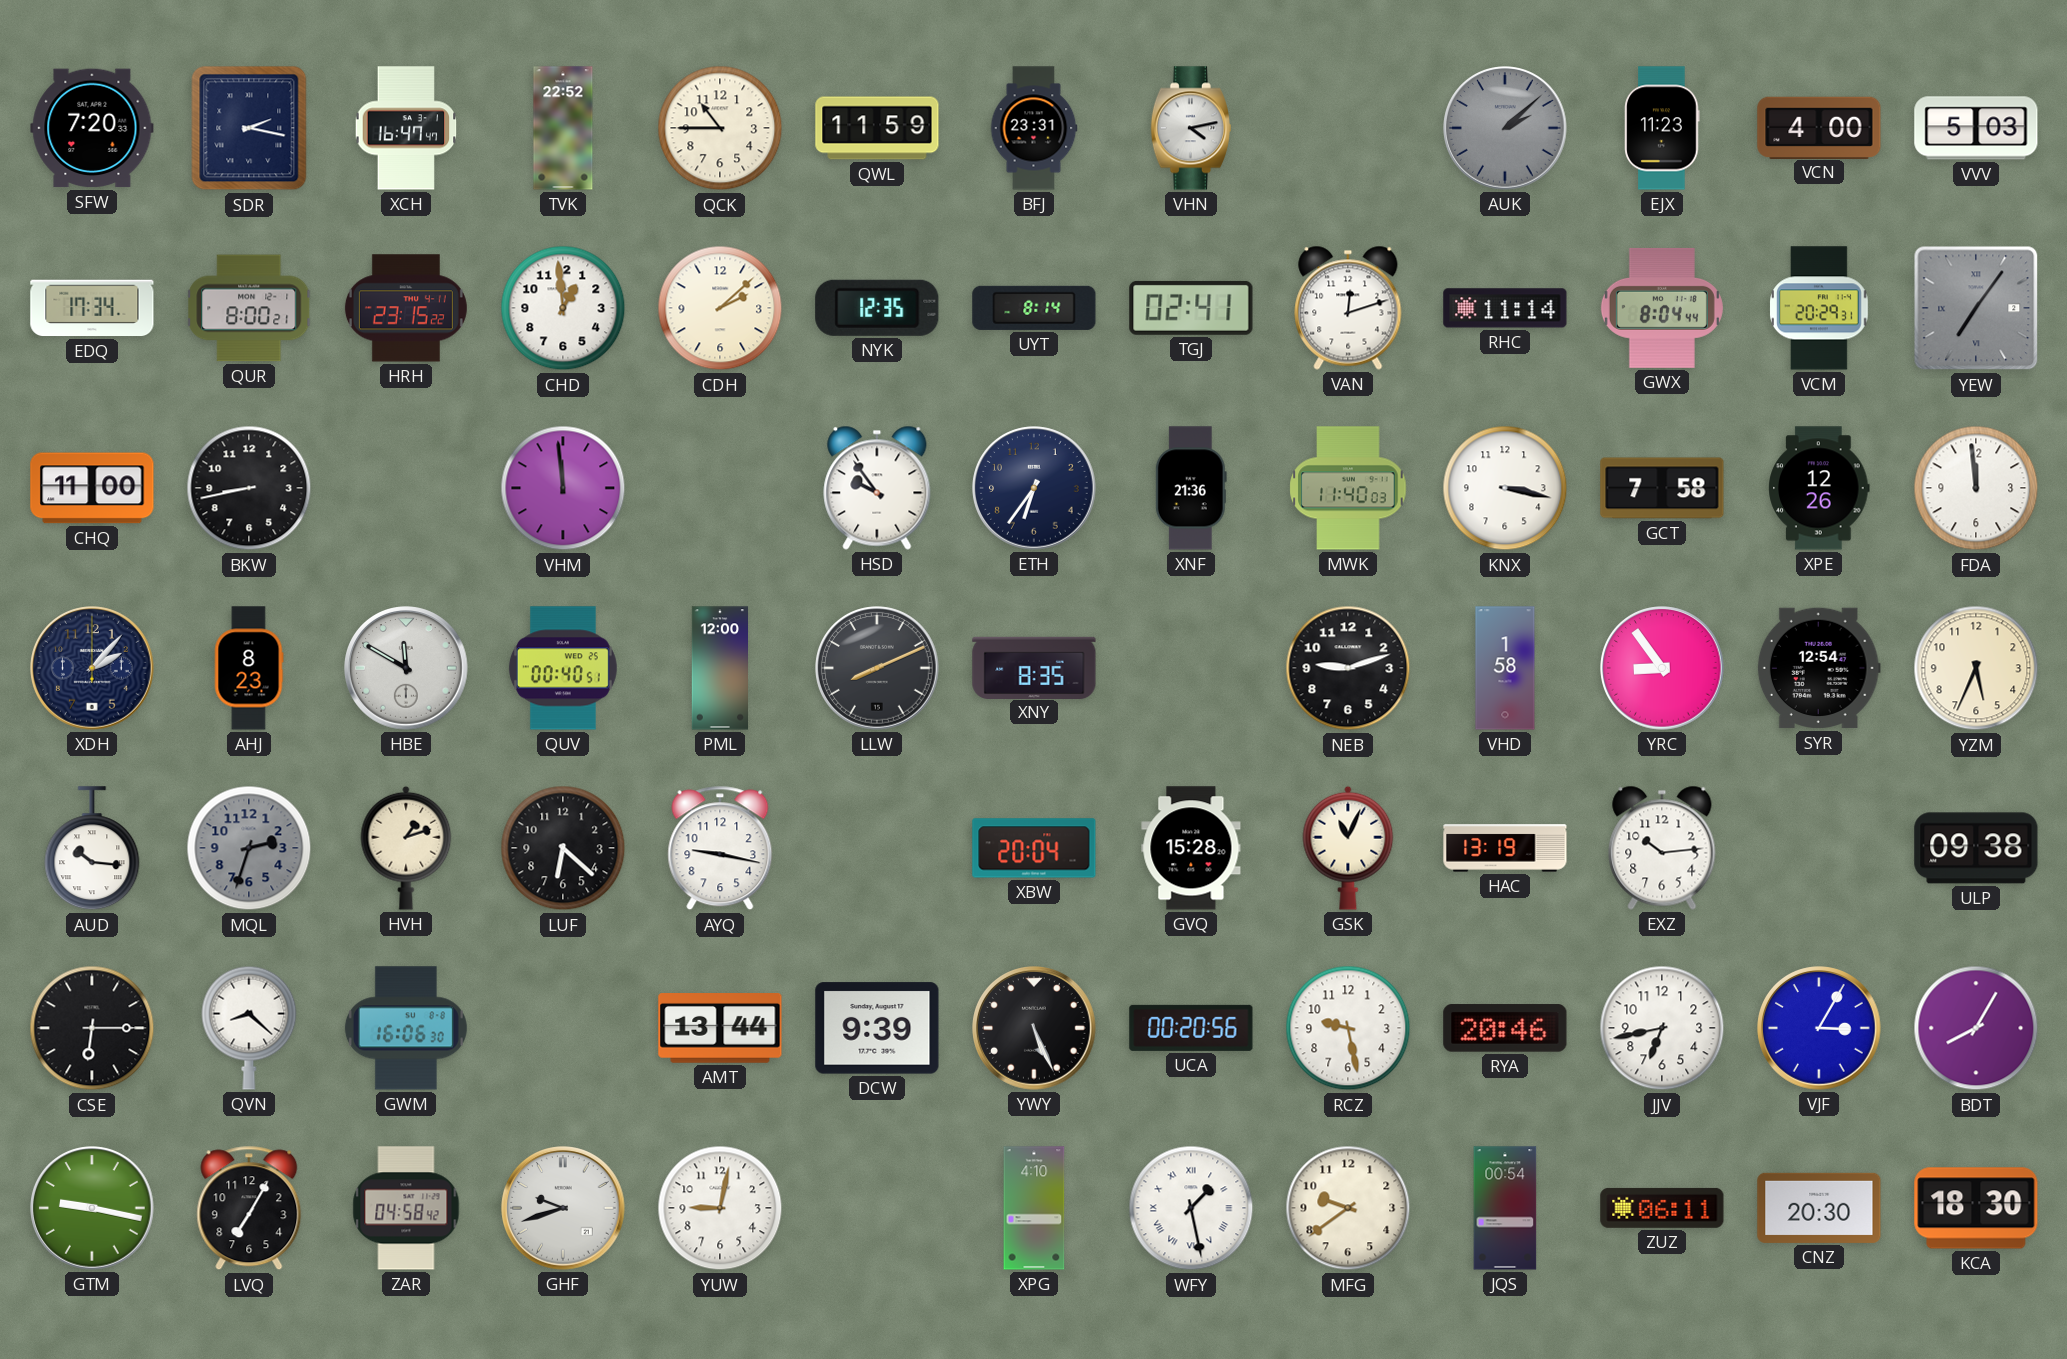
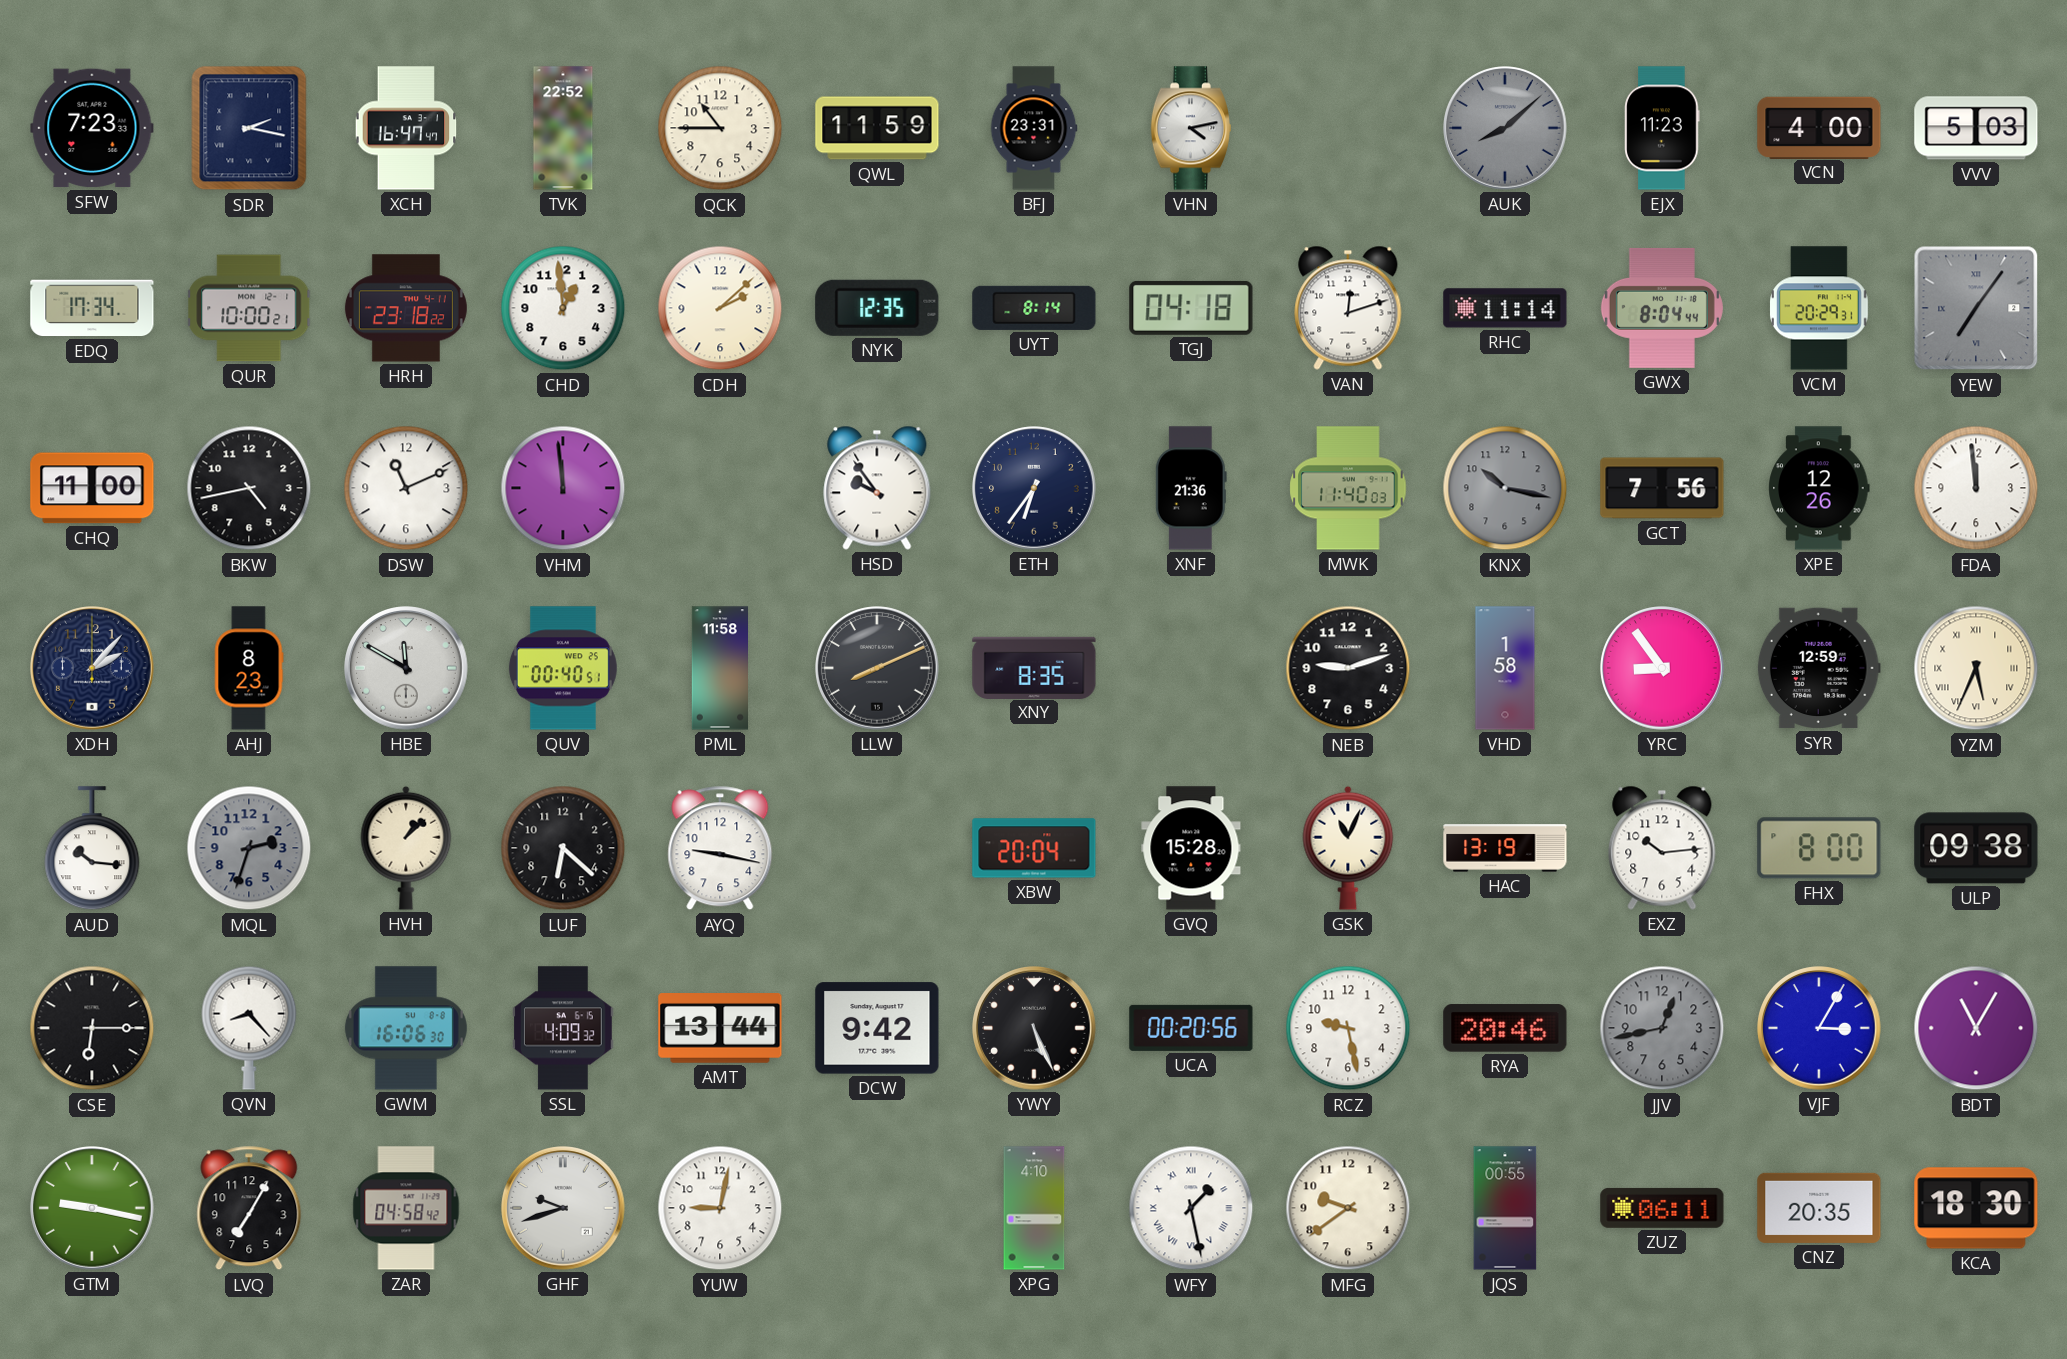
SFW: 7:20 -> 7:23 (92, 128)
AUK: 2:08 -> 8:08 (1505, 128)
QUR: 8:00 -> 10:00 (250, 308)
HRH: 23:15 -> 23:18 (406, 308)
TGJ: 02:41 -> 04:18 (1191, 308)
BKW: 8:43 -> 4:43 (249, 488)
DSW: none -> 11:11 (406, 488)
KNX: 3:17 -> 10:17 (1505, 488)
KNX dial: white -> grey (1505, 488)
GCT: 7:58 -> 7:56 (1662, 488)
PML: 12:00 -> 11:58 (719, 668)
SYR: 12:54 -> 12:59 (1819, 668)
YZM numerals: Arabic -> Roman (1976, 668)
HVH: 1:12 -> 1:08 (406, 848)
FHX: none -> 8:00 (1819, 848)
QVN: 8:22 -> 8:23 (249, 1028)
SSL: none -> 4:09 (564, 1028)
DCW: 9:39 -> 9:42 (877, 1028)
JJV: 6:43 -> 12:43 (1662, 1028)
JJV dial: white -> grey (1662, 1028)
BDT: 8:05 -> 11:05 (1976, 1028)
JQS: 00:54 -> 00:55 (1505, 1208)
CNZ: 20:30 -> 20:35 (1819, 1208)
